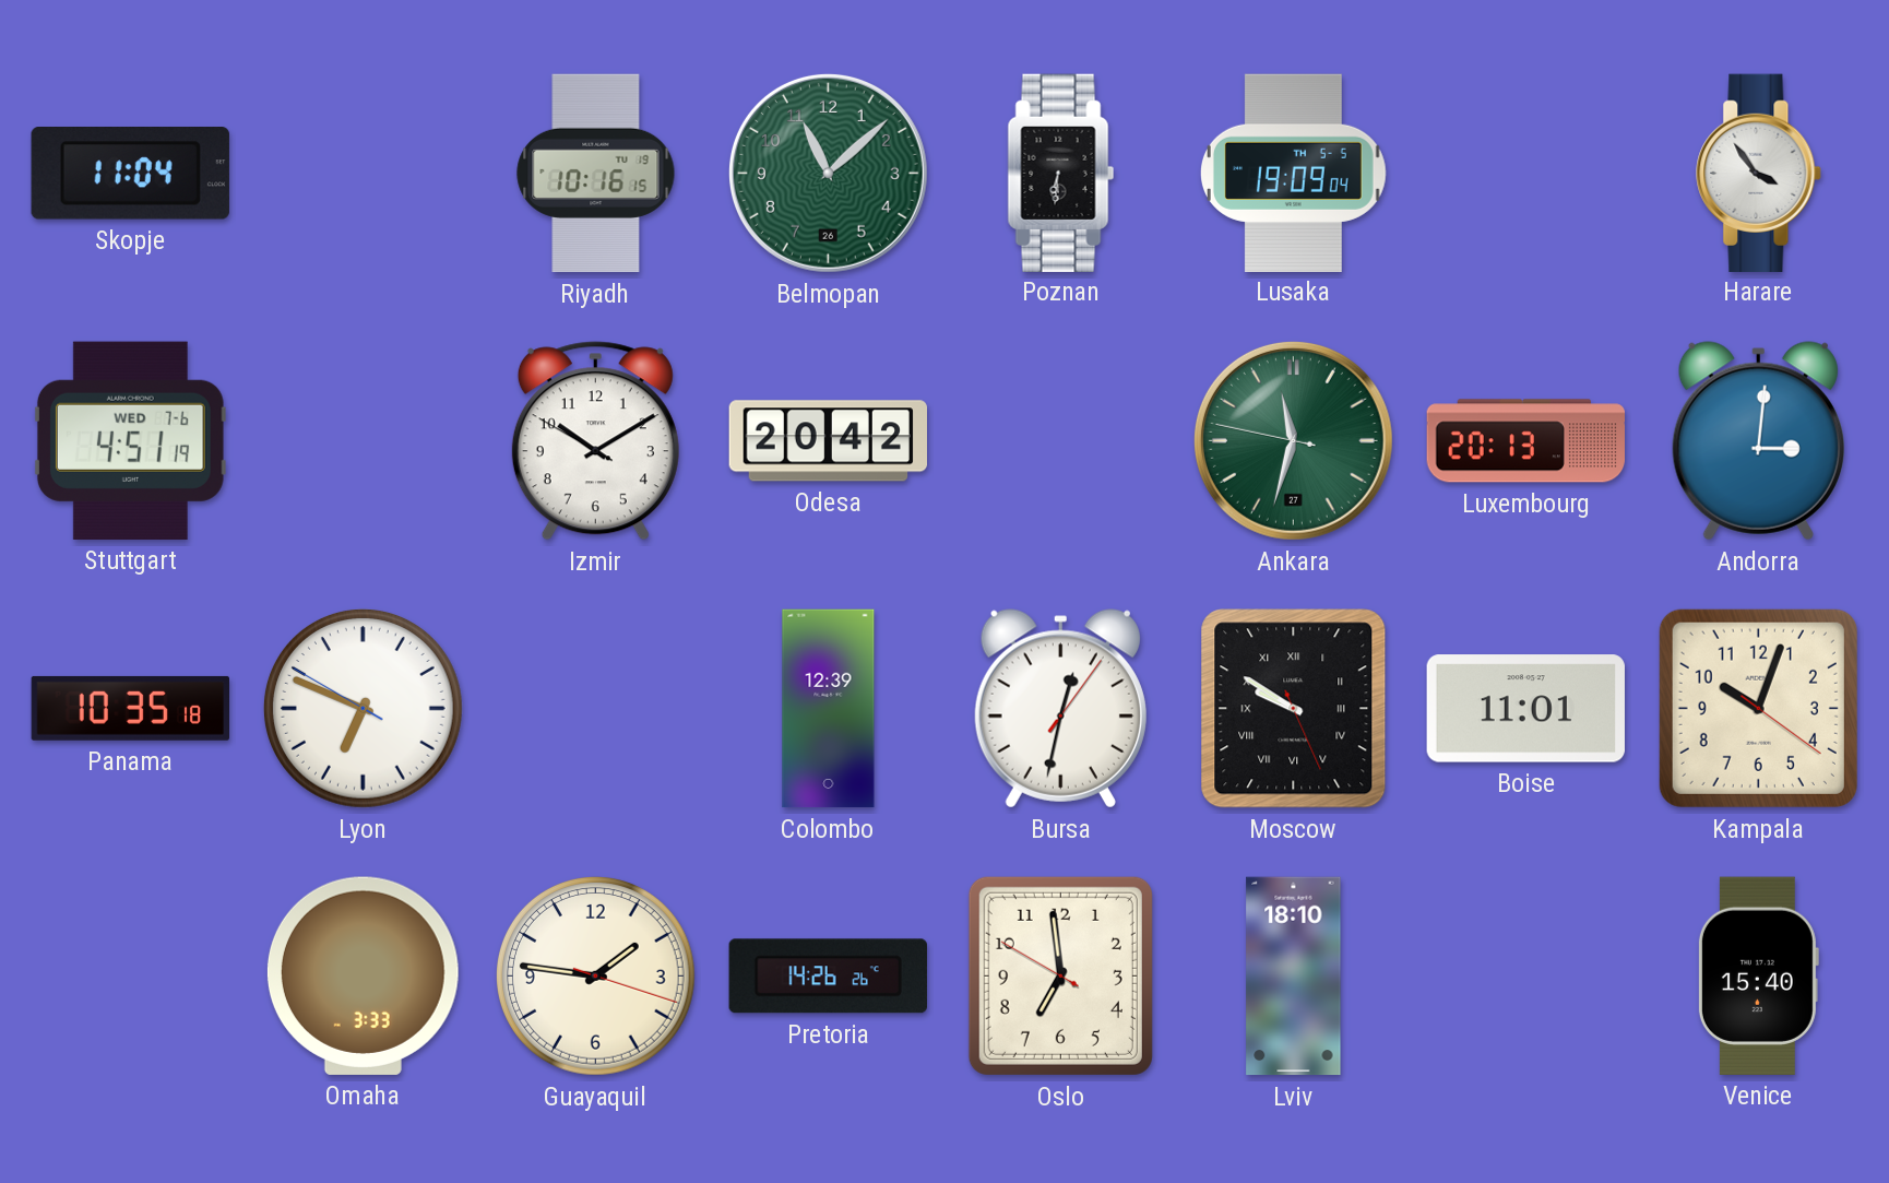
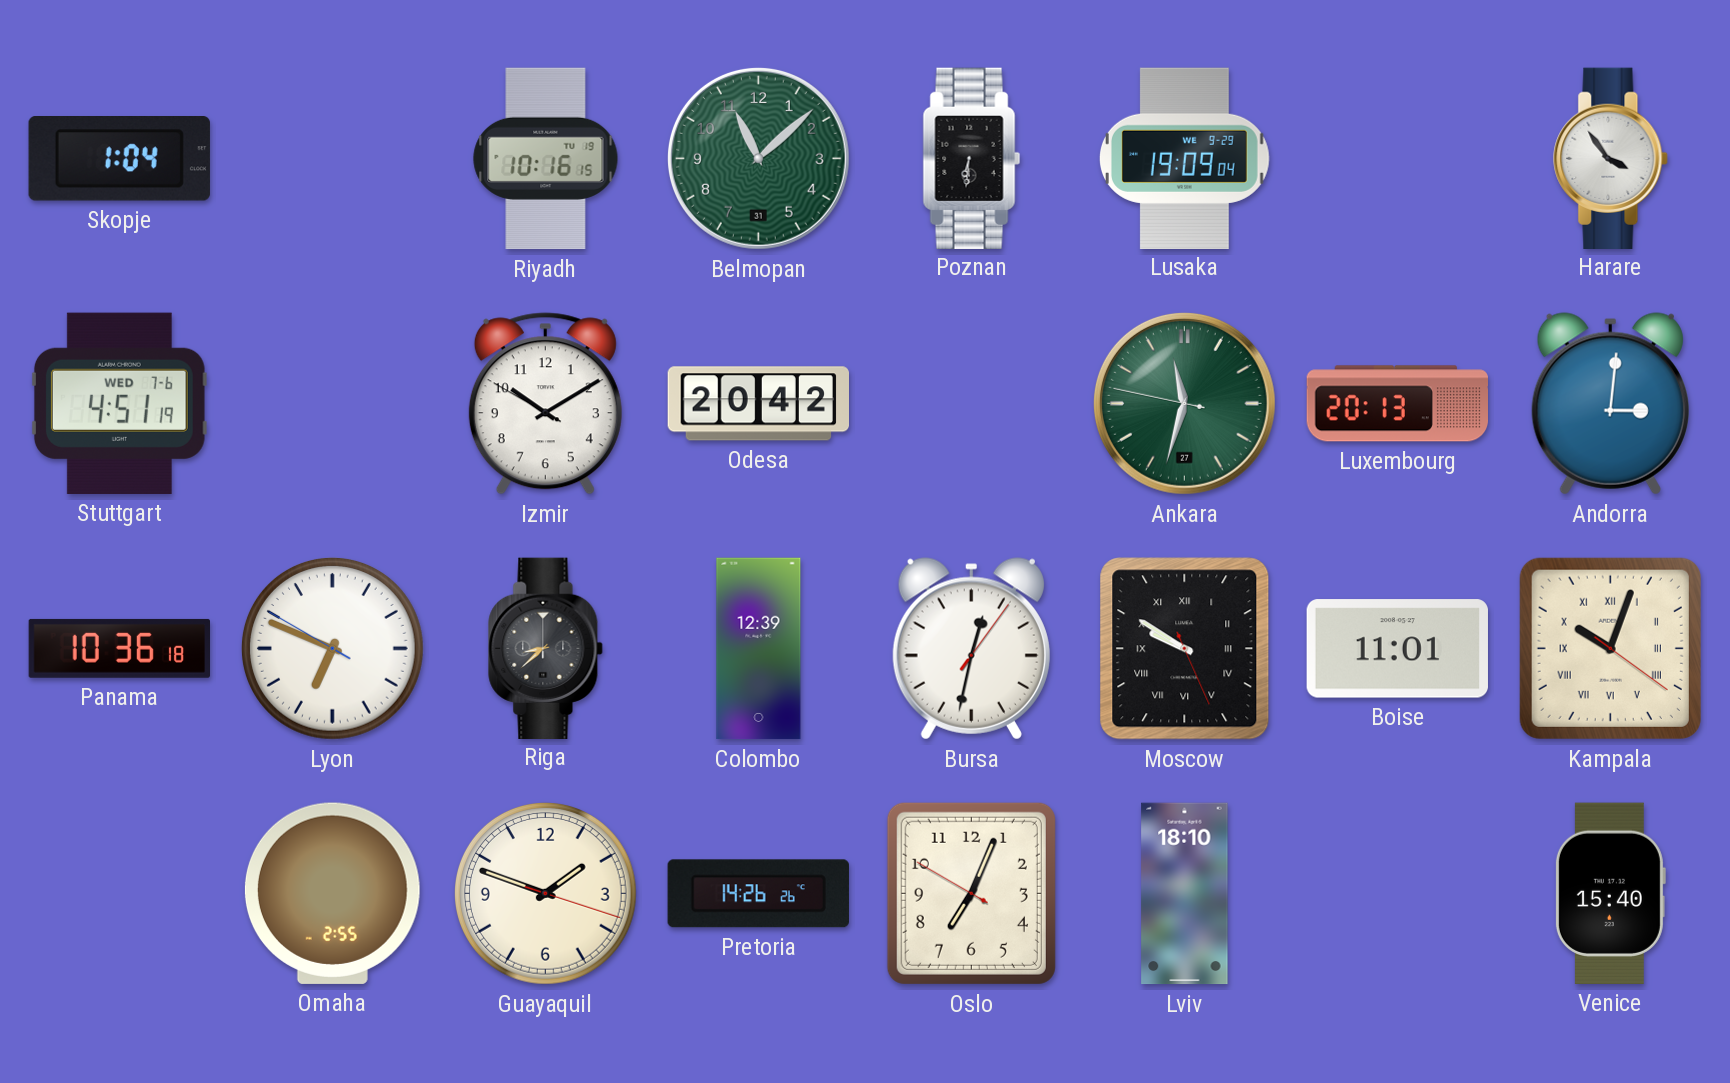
Skopje: 11:04 -> 1:04 (119, 159)
Belmopan date: 26 -> 31 (758, 158)
Lusaka date: TH 5-5 -> WE 9-29 (1184, 158)
Panama: 10:35 -> 10:36 (119, 648)
Riga: none -> 8:38 (546, 648)
Kampala numerals: Arabic -> Roman (1610, 648)
Omaha: 3:33 -> 2:55 (332, 893)
Guayaquil: 1:46 -> 1:48 (545, 893)
Oslo: 6:58 -> 7:03 (971, 893)
